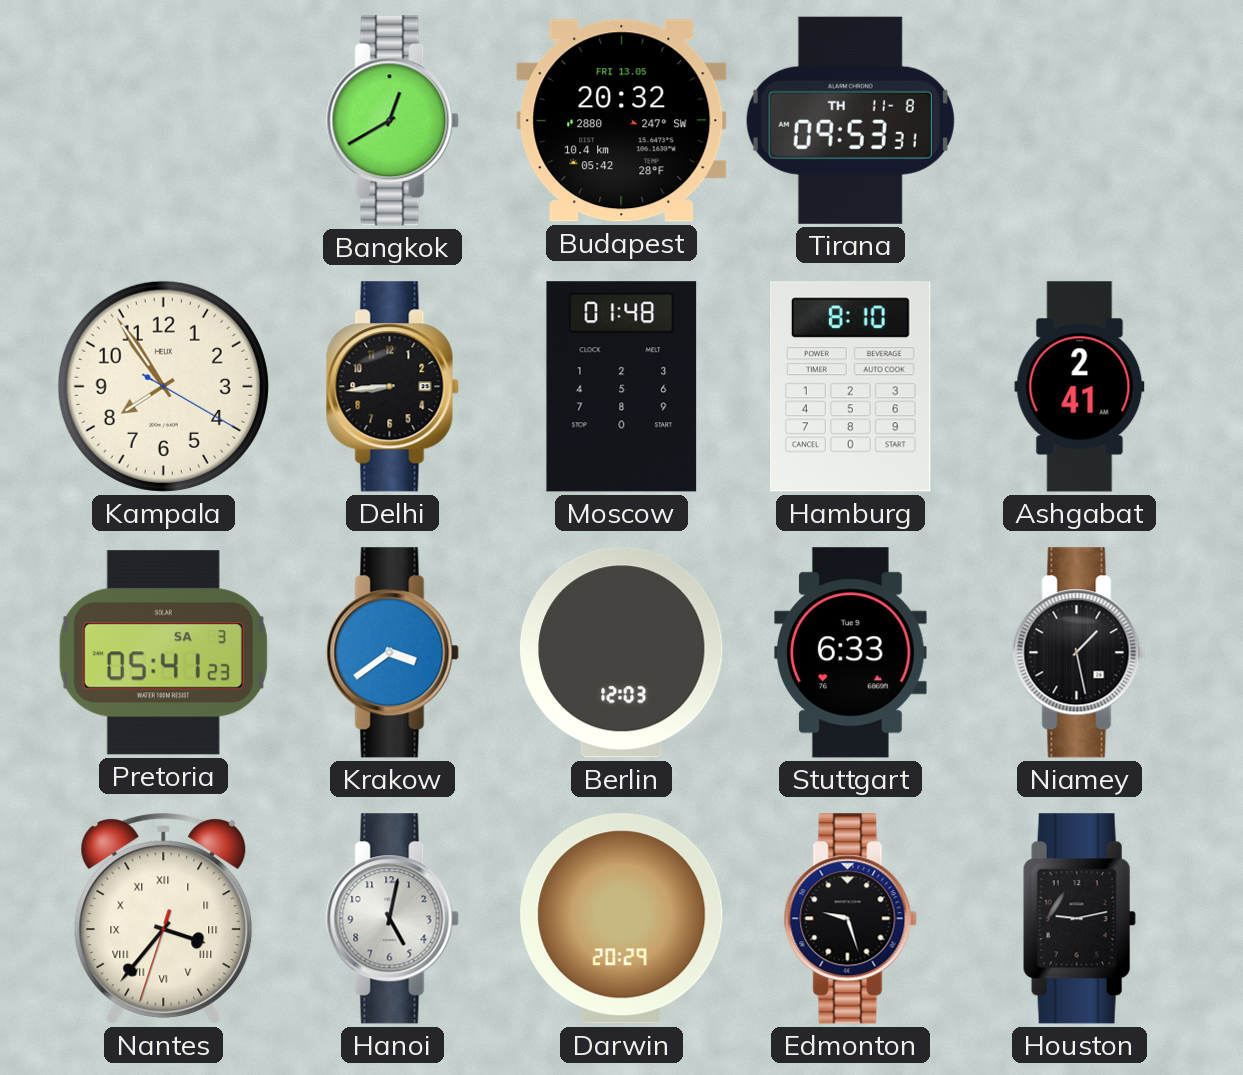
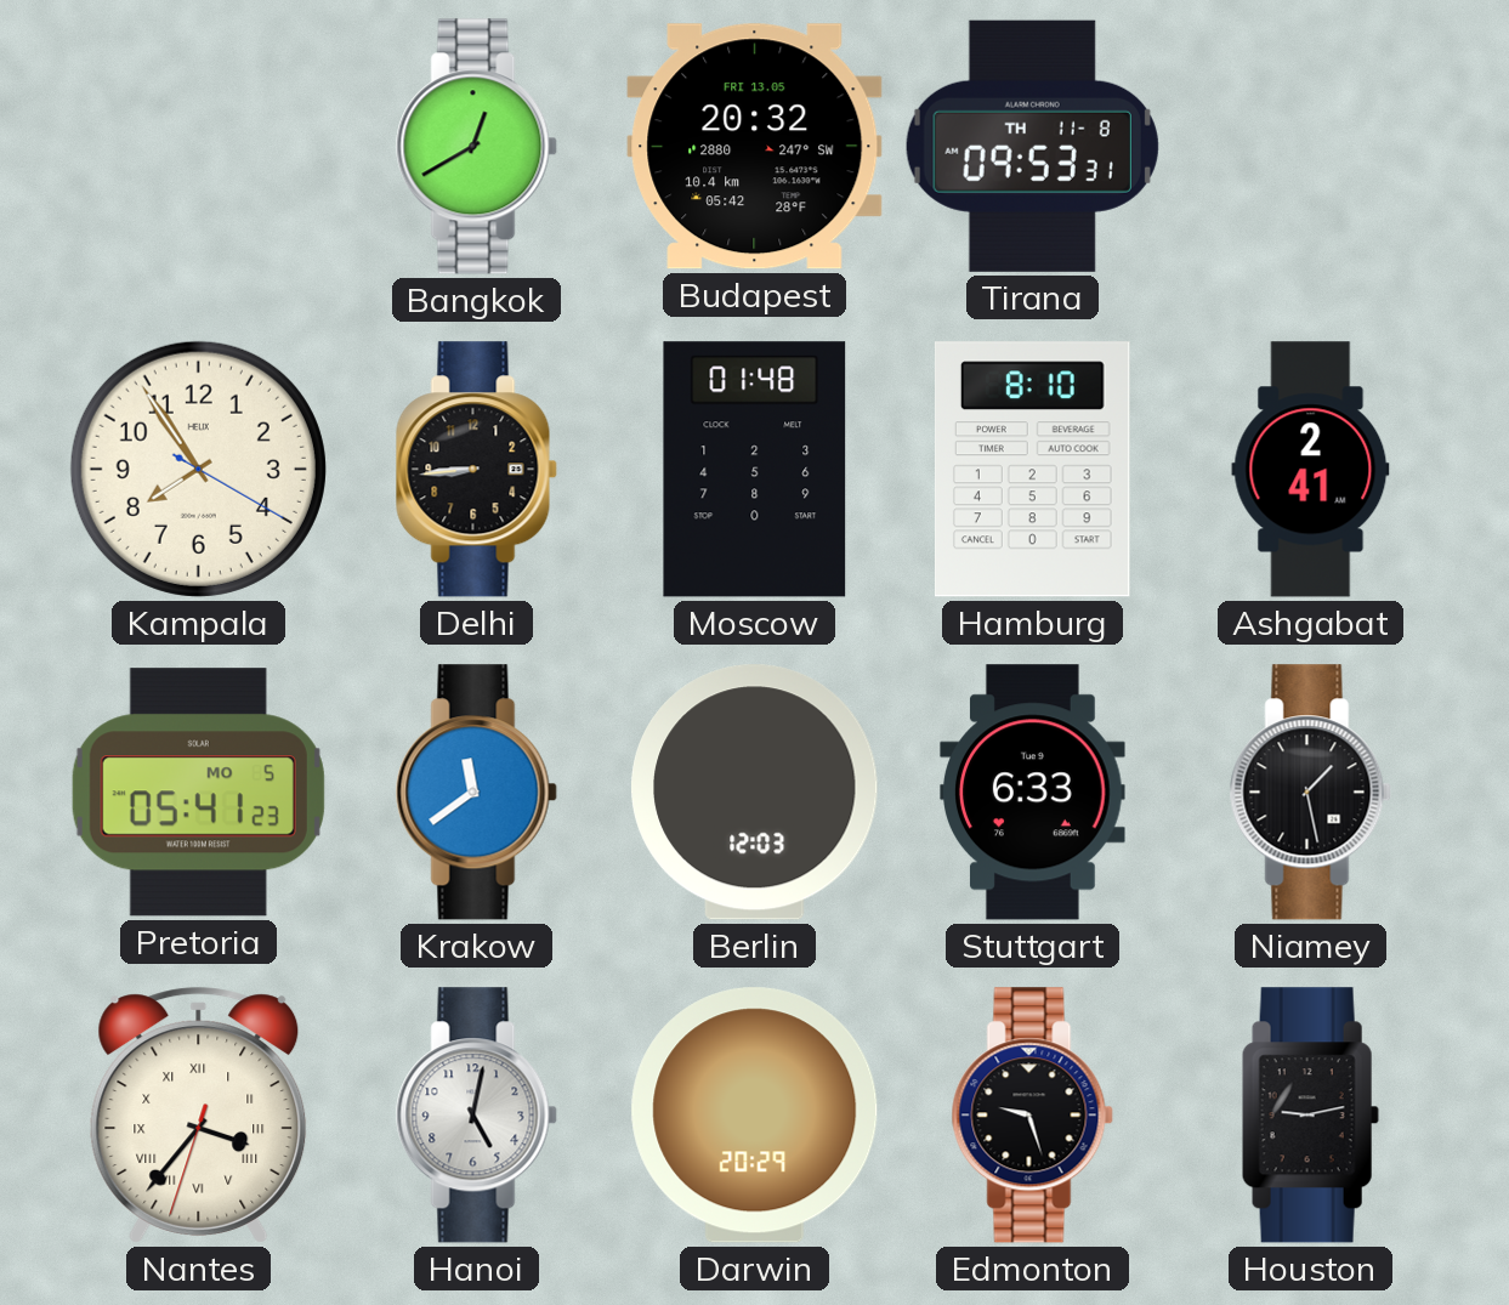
Pretoria date: SA 3 -> MO 5 (198, 793)
Krakow: 3:39 -> 11:39 (476, 793)
